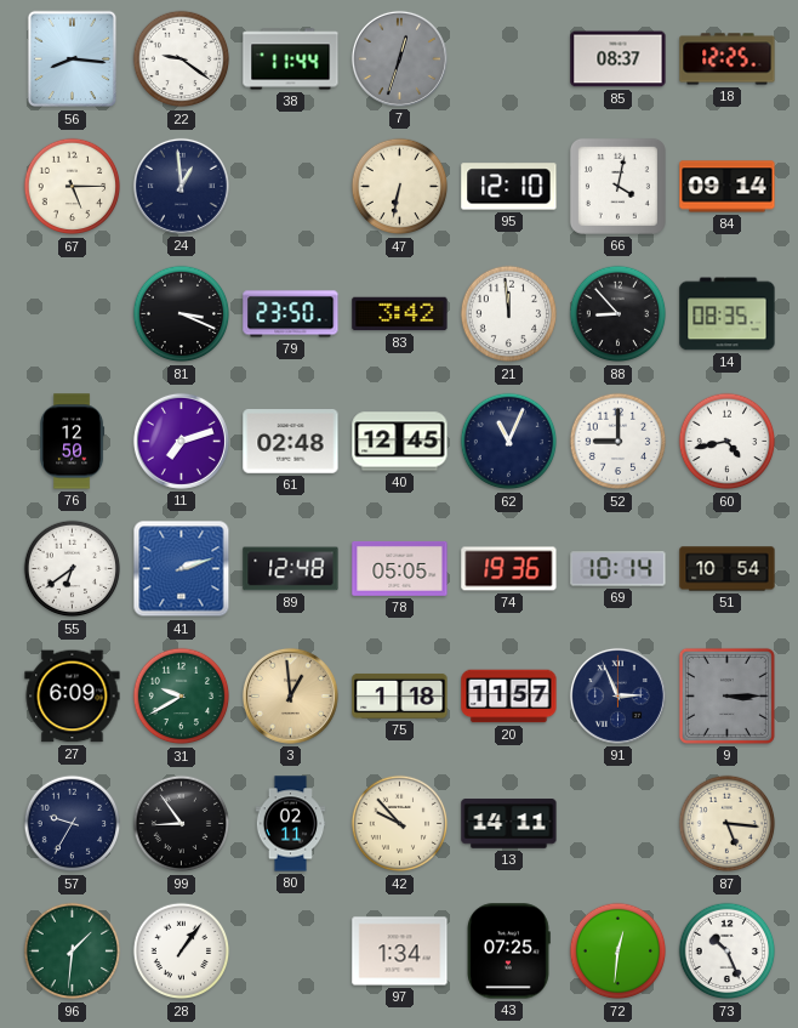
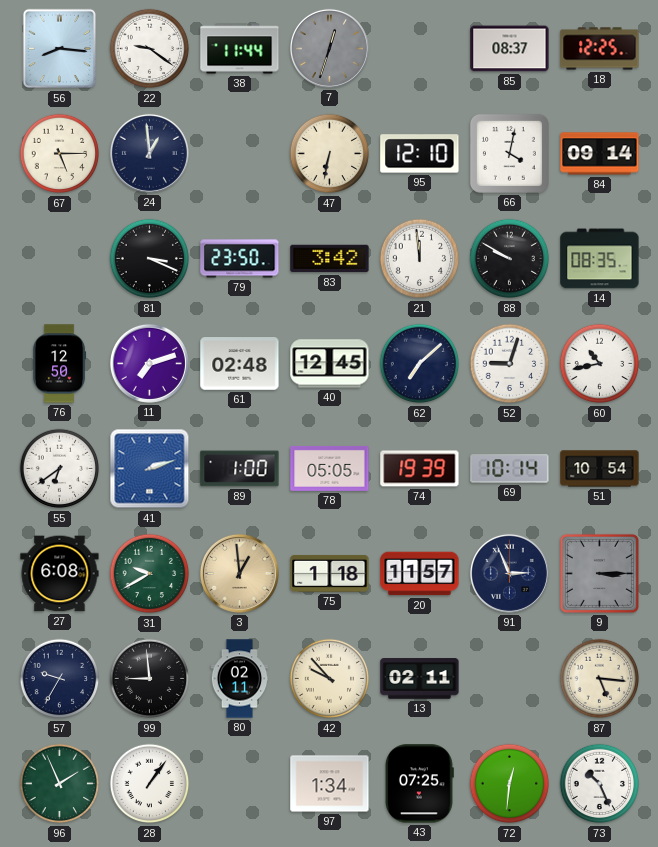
88: 8:53 -> 9:50 (510, 259)
62: 11:04 -> 7:08 (420, 364)
52: 9:00 -> 9:03 (510, 364)
60: 4:43 -> 10:43 (600, 364)
89: 12:48 -> 1:00 (240, 469)
74: 19:36 -> 19:39 (420, 469)
27: 6:09 -> 6:08 (60, 574)
99: 8:54 -> 8:59 (150, 679)
13: 14:11 -> 02:11 (420, 679)
96: 1:31 -> 1:56 (60, 784)
